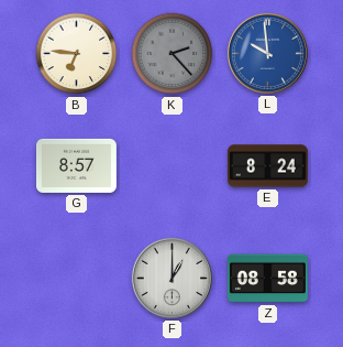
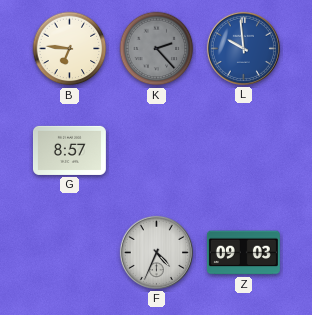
E: 8:24 -> none (267, 166)
F: 1:00 -> 4:34 (156, 252)
Z: 08:58 -> 09:03 (243, 253)
